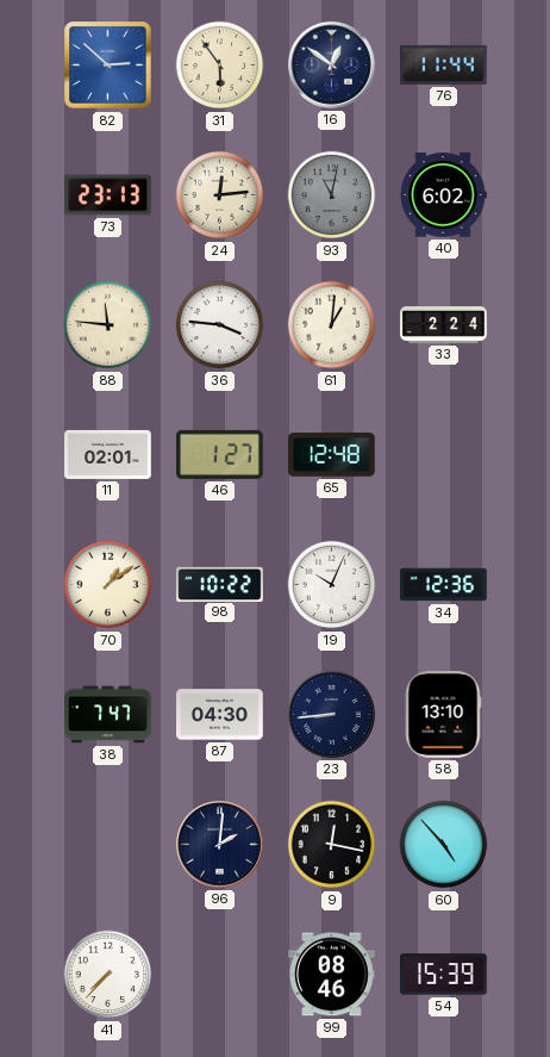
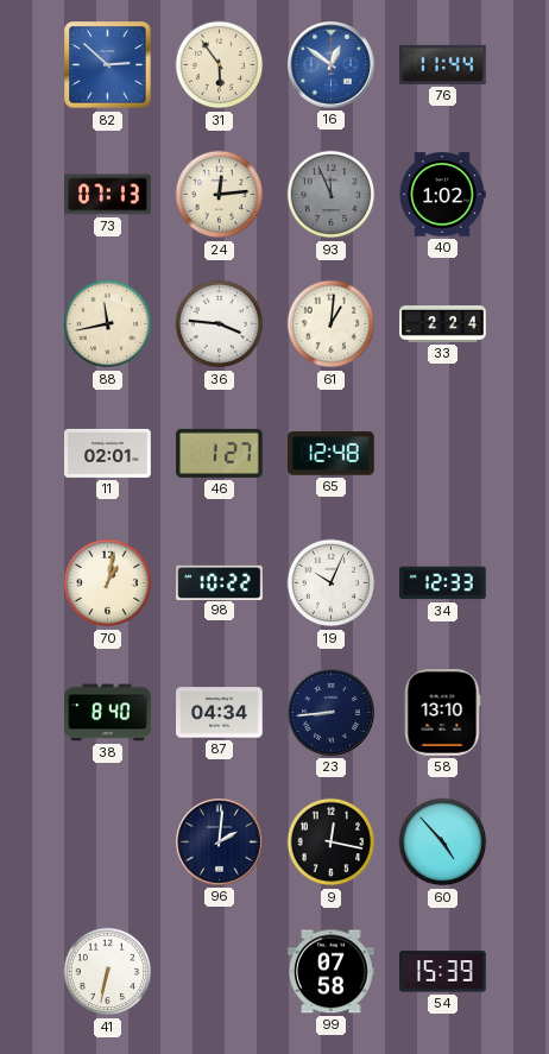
16 dial: navy -> blue (330, 64)
73: 23:13 -> 07:13 (108, 195)
93: 11:02 -> 11:56 (332, 195)
40: 6:02 -> 1:02 (442, 195)
88: 11:46 -> 11:43 (108, 324)
70: 1:09 -> 1:02 (108, 583)
34: 12:36 -> 12:33 (443, 583)
38: 7:47 -> 8:40 (108, 713)
87: 04:30 -> 04:34 (220, 713)
41: 7:37 -> 6:32 (108, 972)
99: 08:46 -> 07:58 (332, 972)
